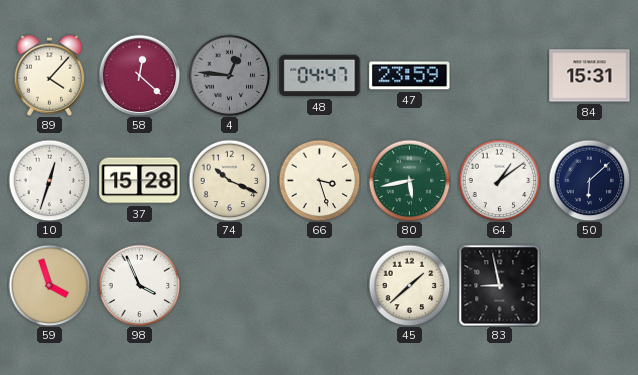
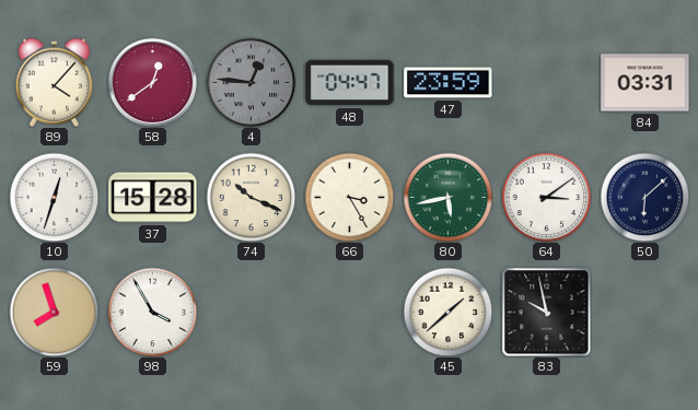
58: 12:22 -> 12:39 (152, 82)
84: 15:31 -> 03:31 (645, 83)
66: 3:27 -> 3:25 (349, 197)
64: 1:09 -> 3:09 (546, 197)
59: 3:57 -> 7:57 (54, 312)
98: 3:56 -> 3:55 (152, 312)
83: 8:58 -> 9:58 (546, 312)
